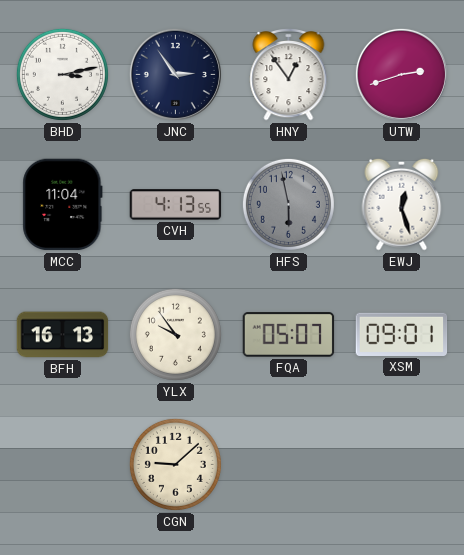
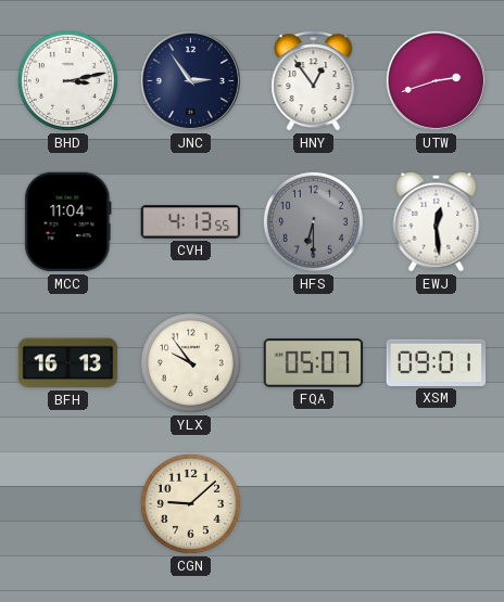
HFS: 5:58 -> 6:30 (313, 221)
EWJ: 12:27 -> 12:29 (437, 221)
